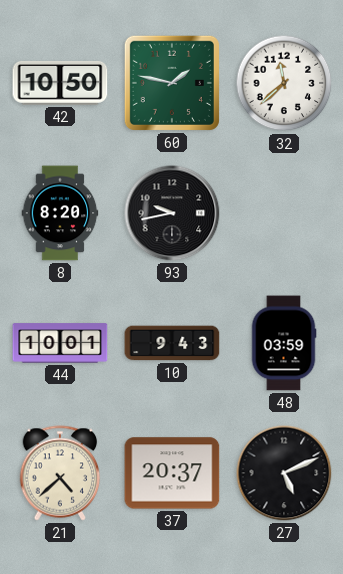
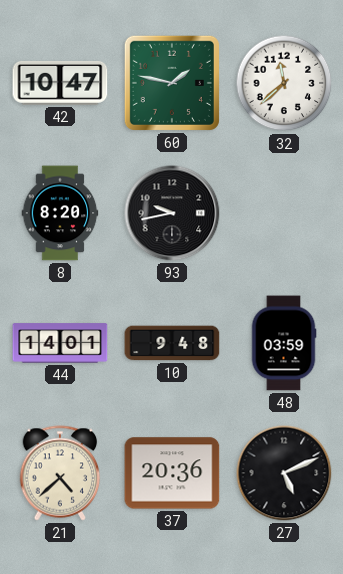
42: 10:50 -> 10:47 (60, 83)
44: 10:01 -> 14:01 (60, 343)
10: 9:43 -> 9:48 (172, 343)
37: 20:37 -> 20:36 (172, 473)
